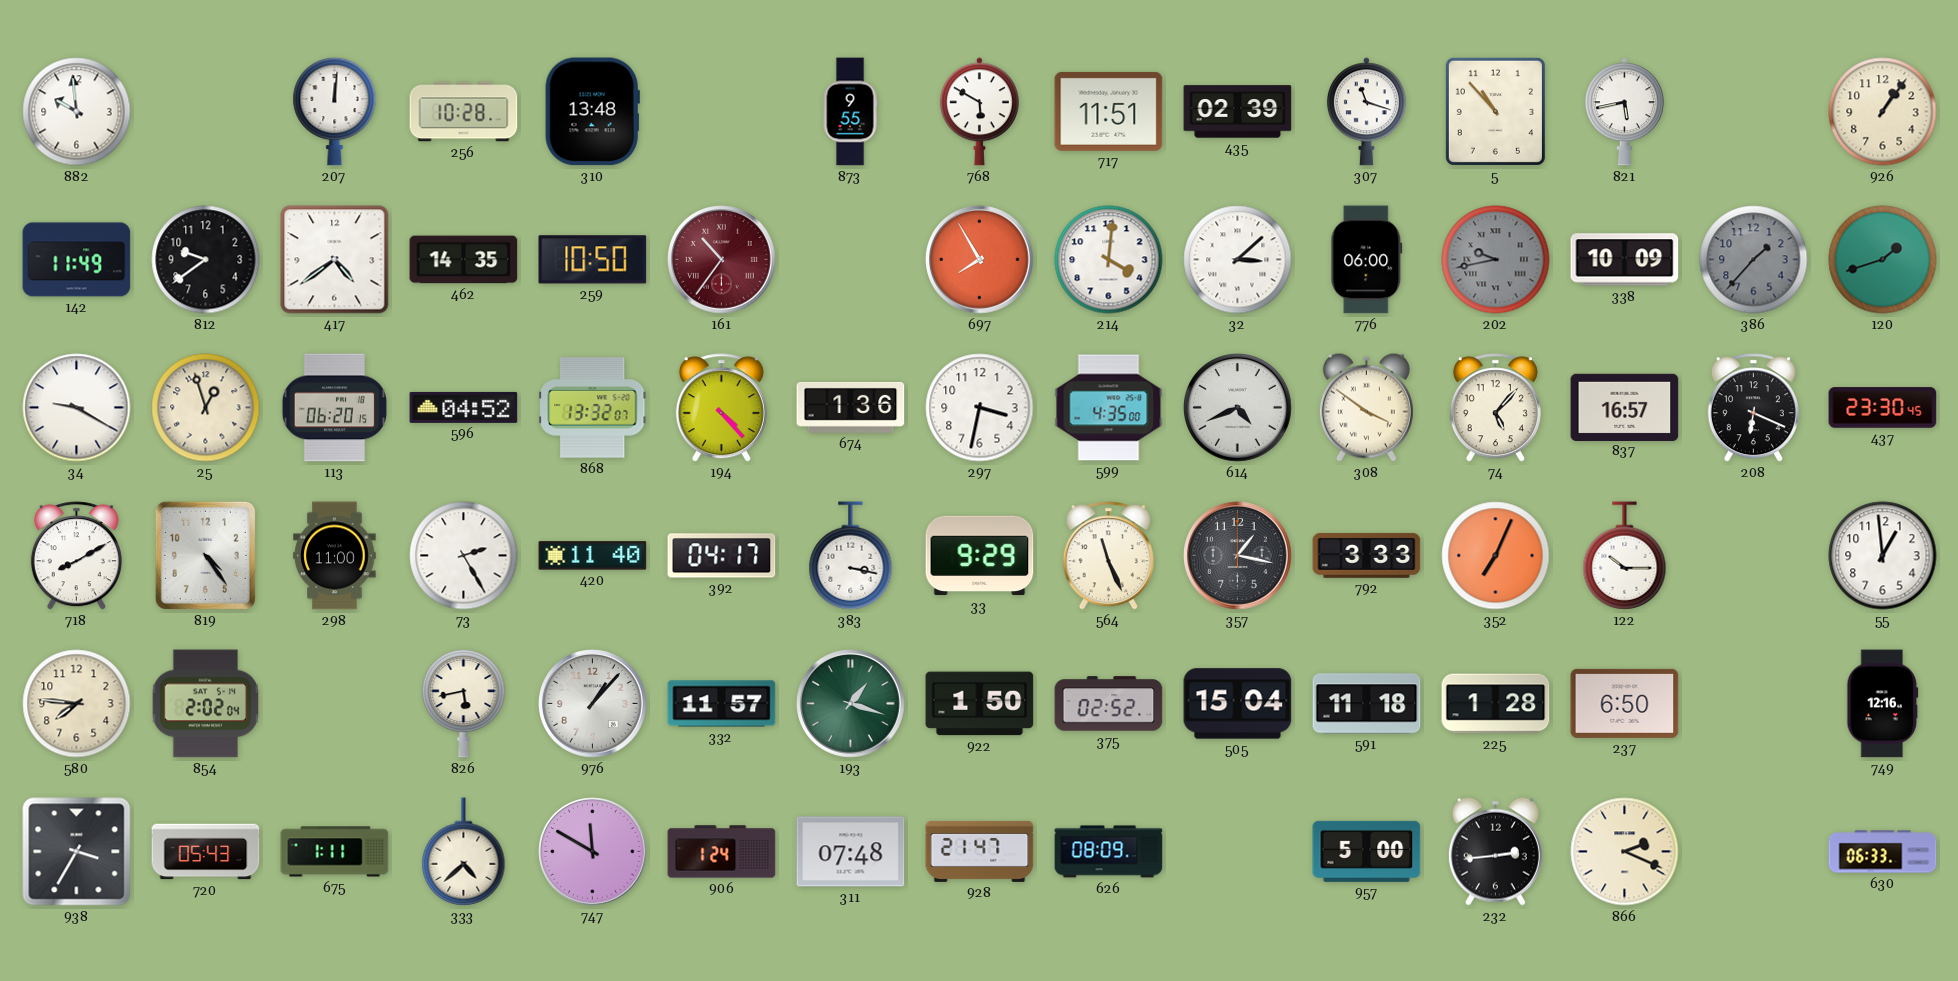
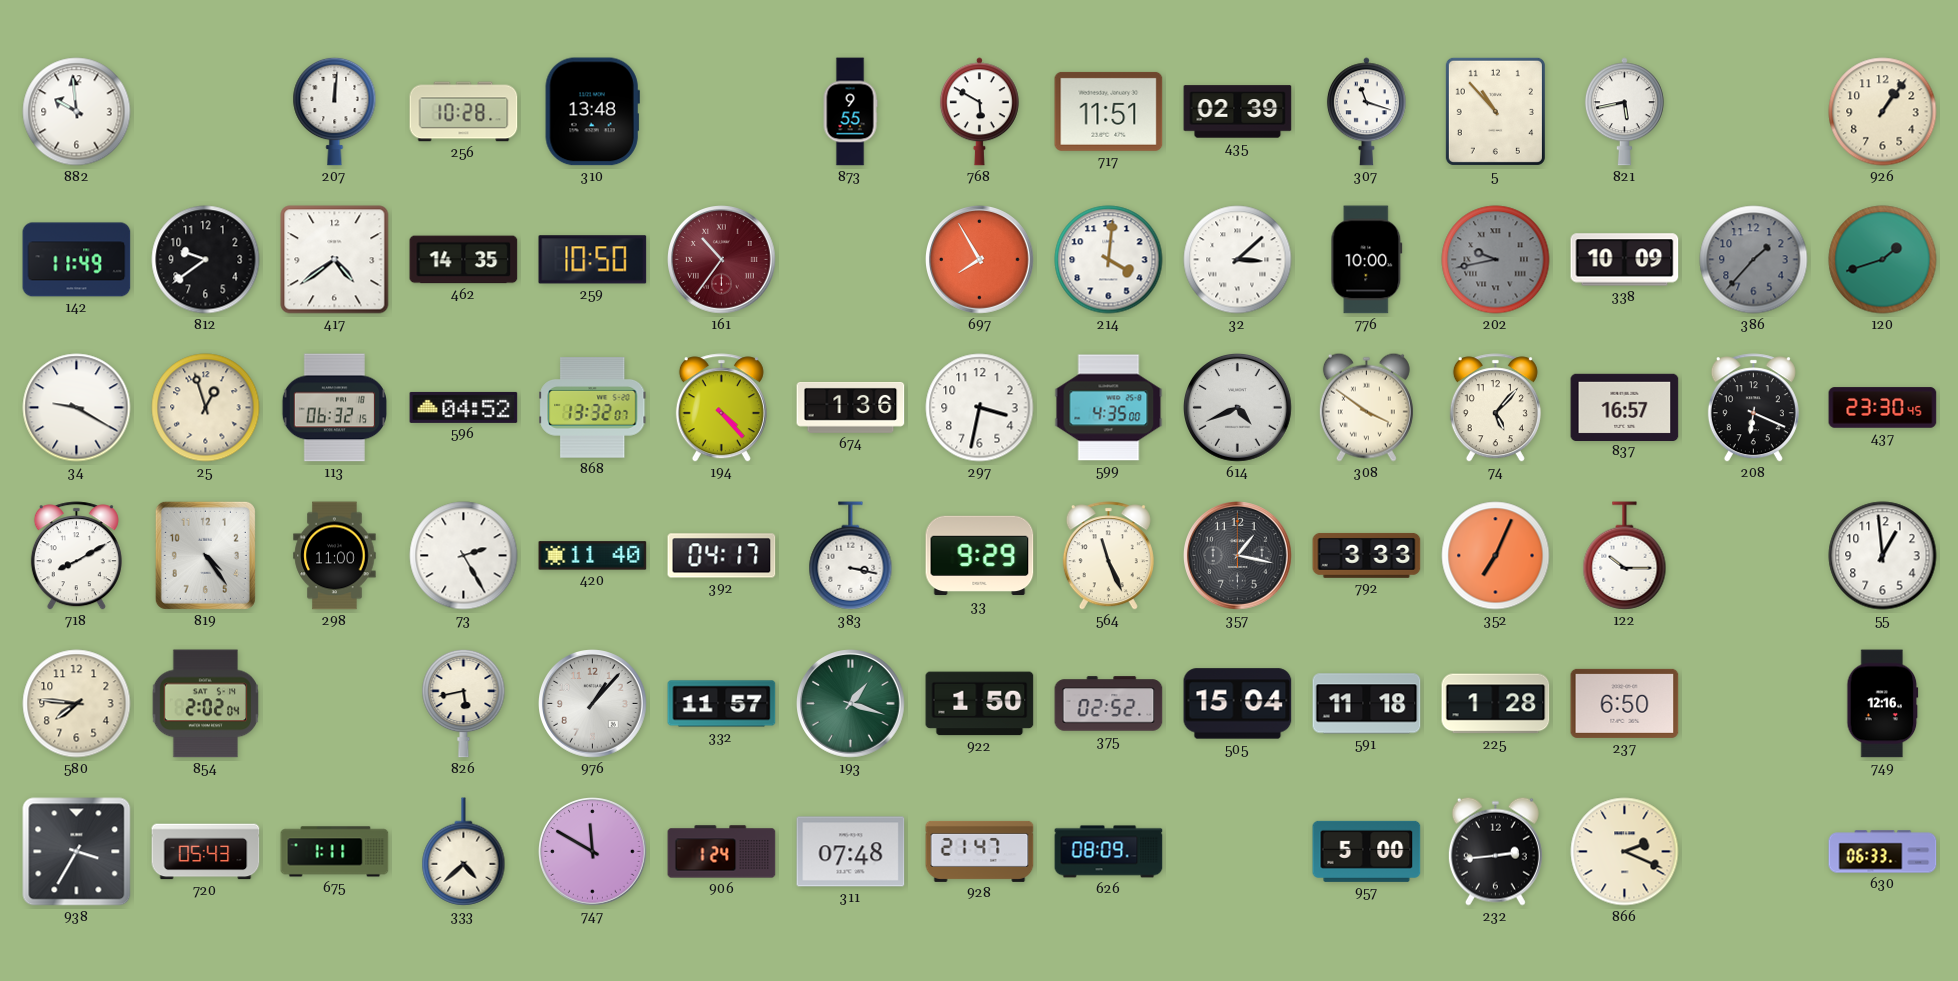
776: 06:00 -> 10:00 (1367, 260)
113: 06:20 -> 06:32 (334, 408)
